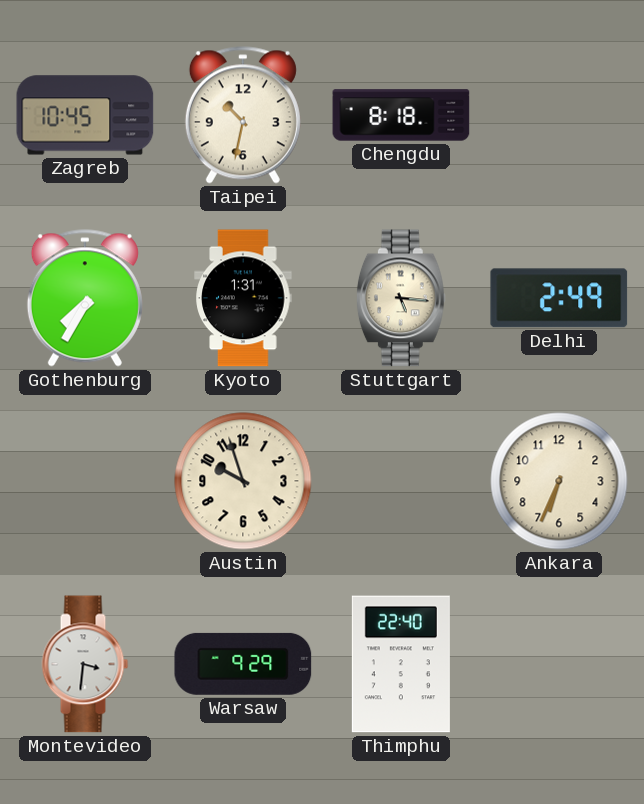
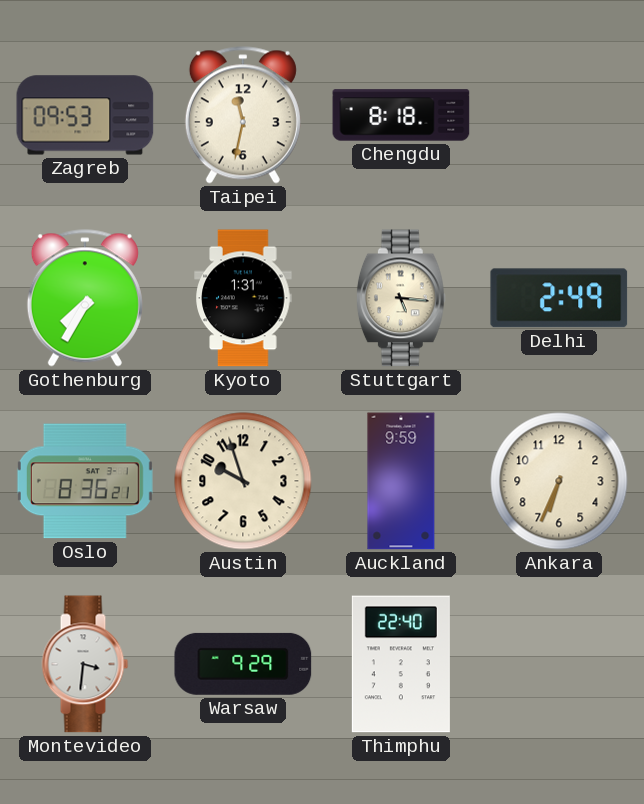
Zagreb: 10:45 -> 09:53 (85, 115)
Taipei: 10:32 -> 11:32 (243, 115)
Oslo: none -> 8:36 (85, 481)
Auckland: none -> 9:59 (401, 481)
